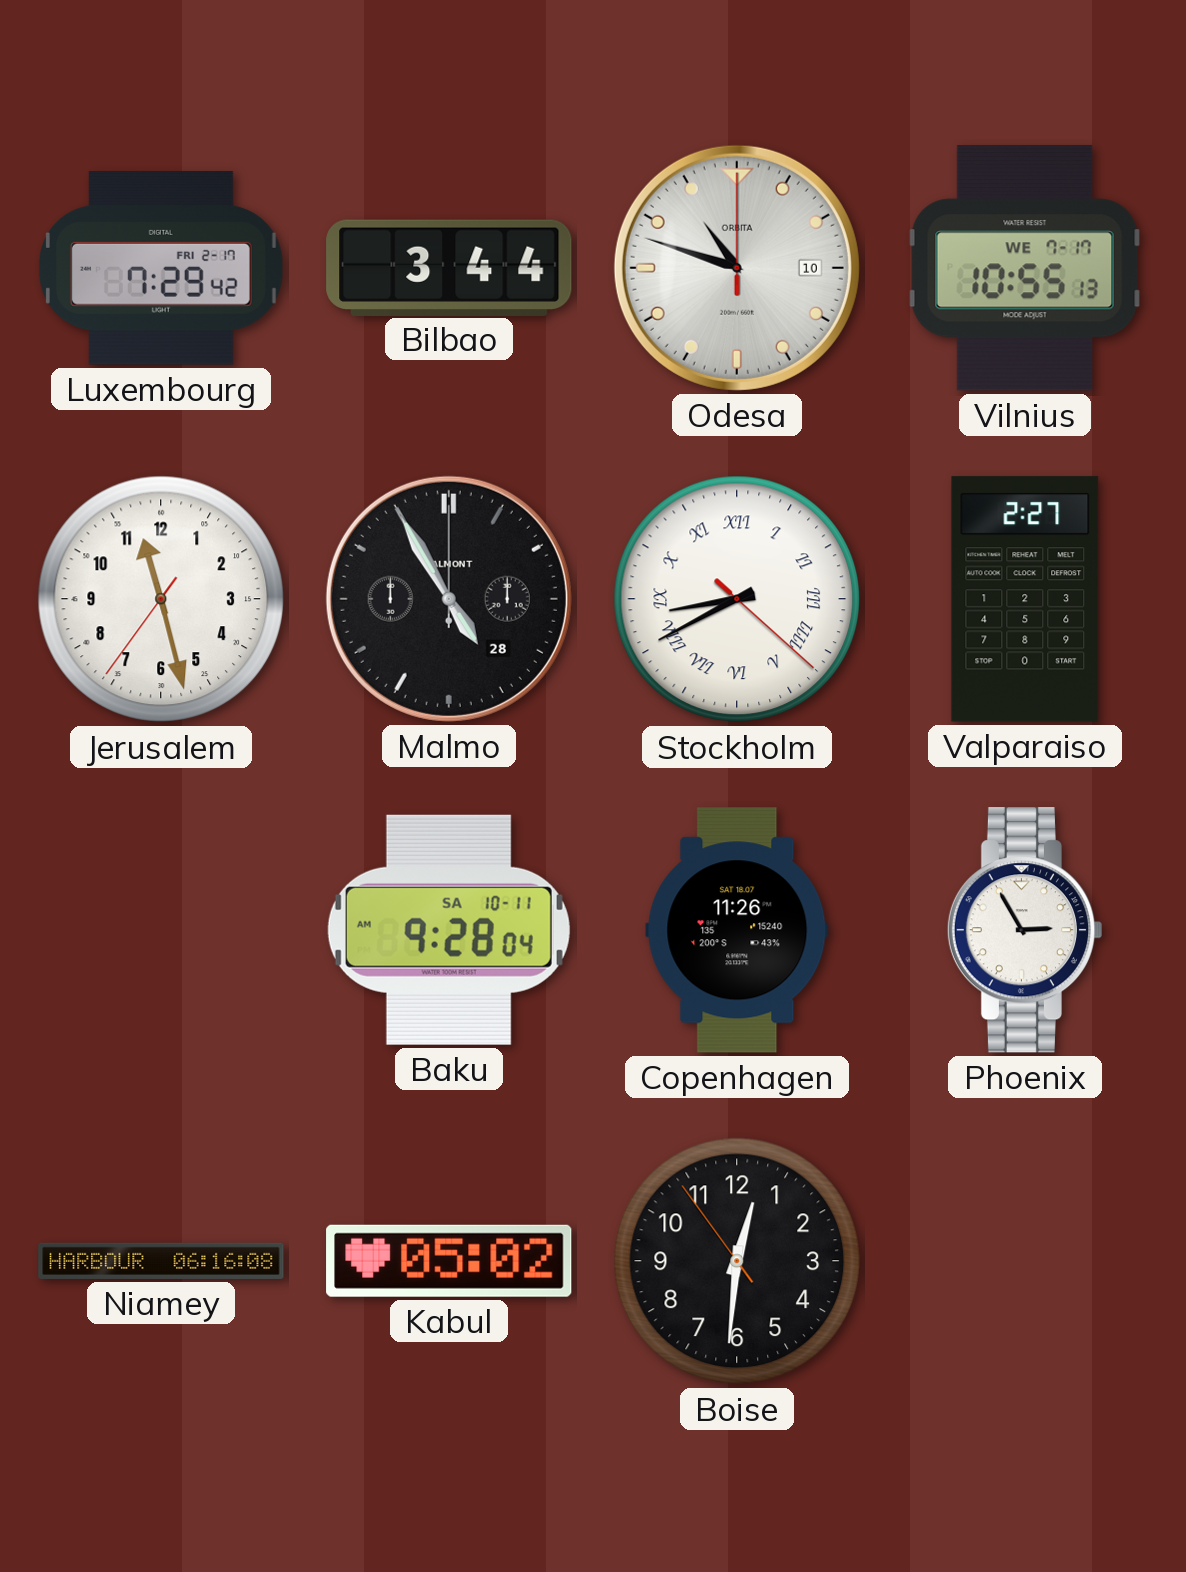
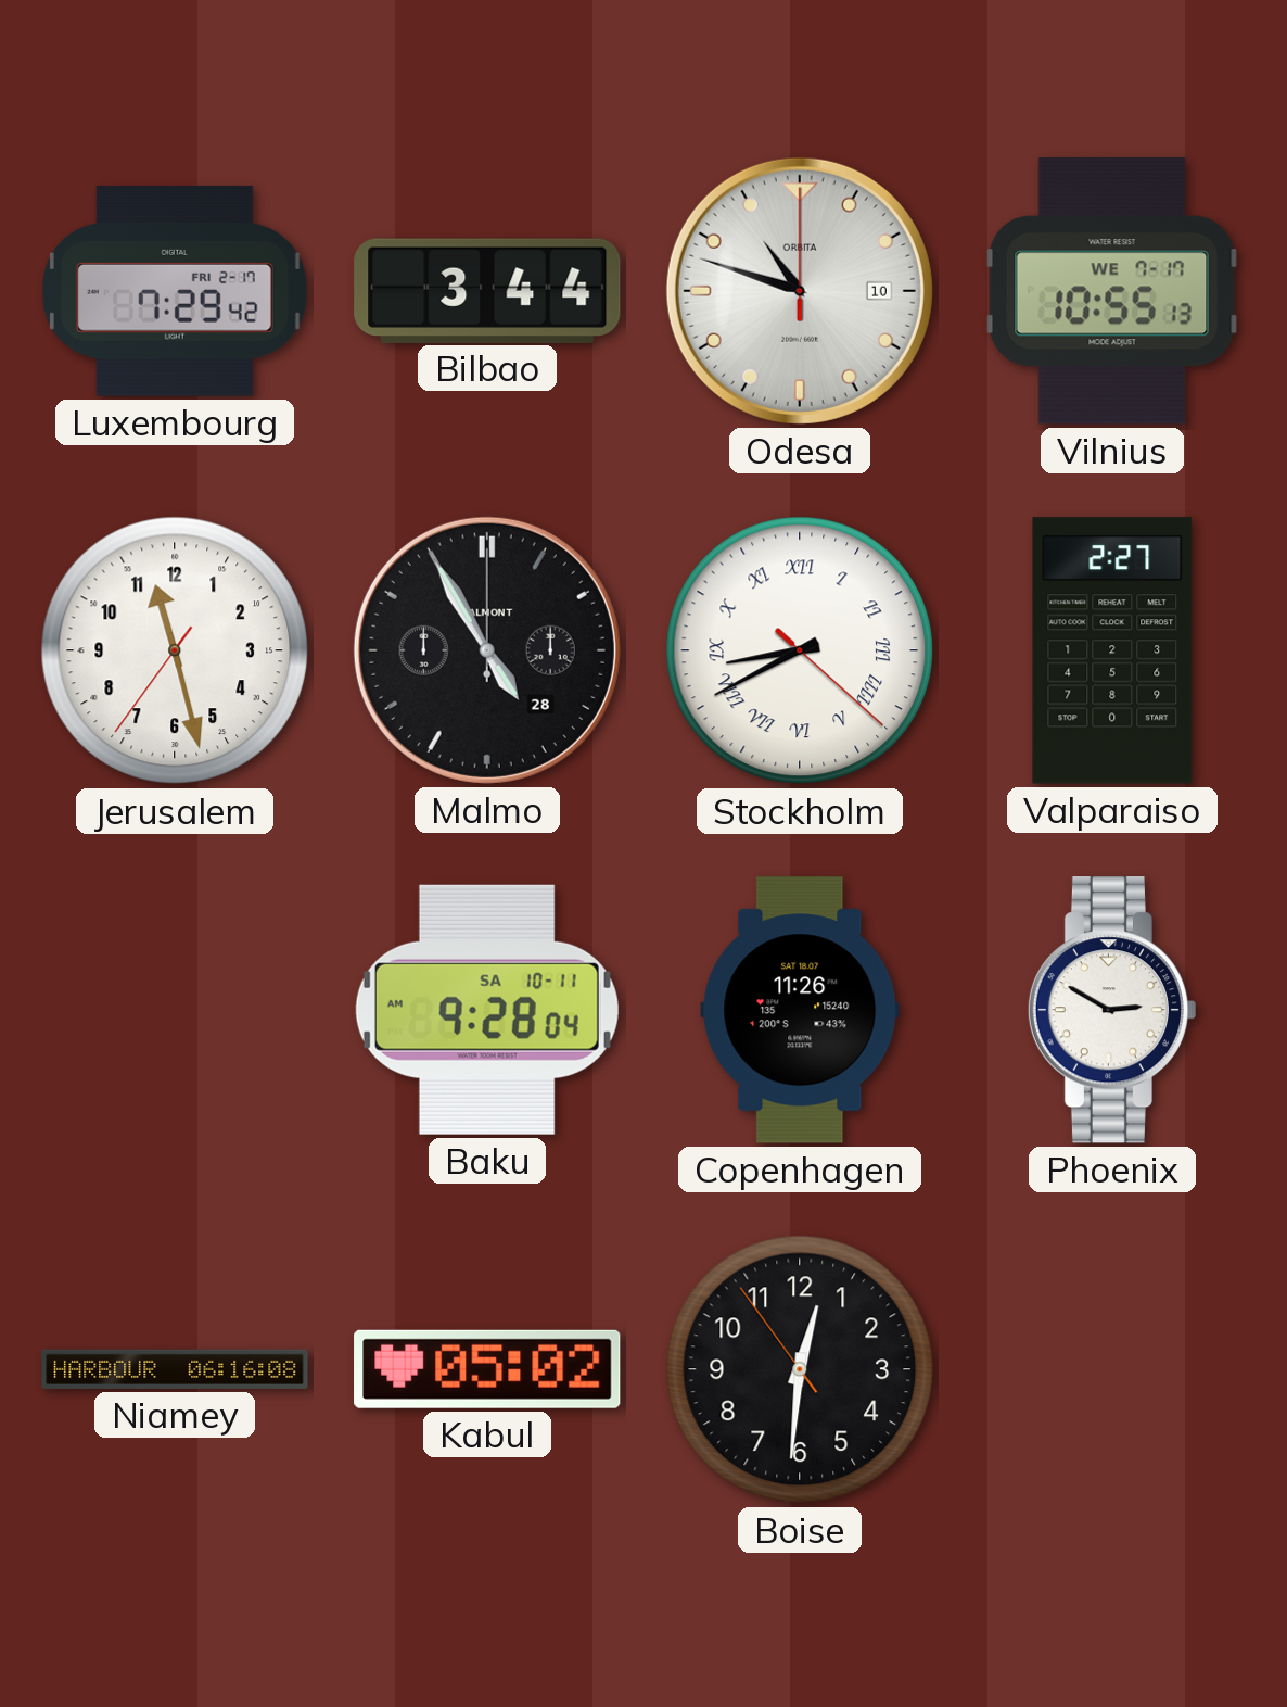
Phoenix: 2:55 -> 2:50 (1111, 1010)
